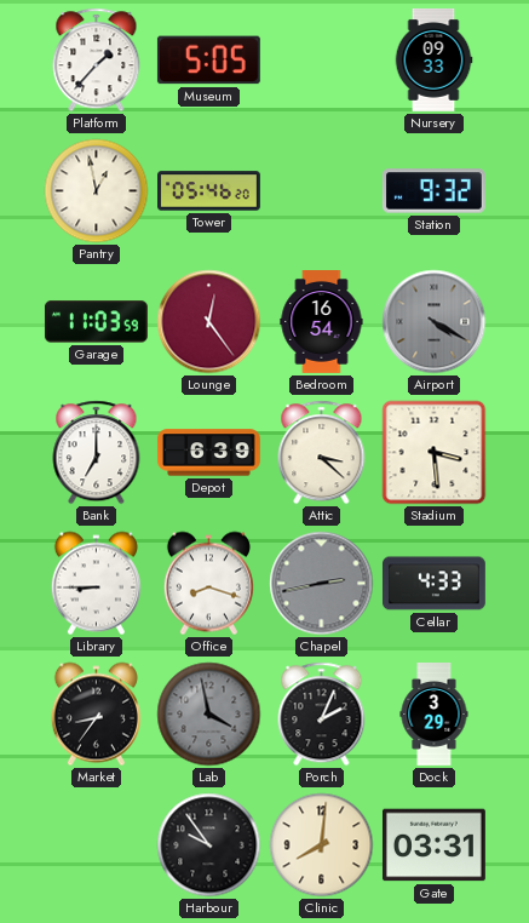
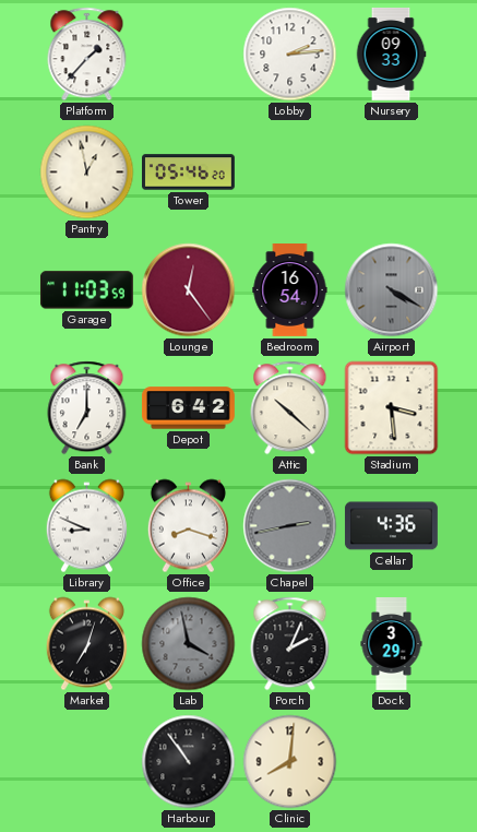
Museum: 5:05 -> none (208, 61)
Lobby: none -> 2:14 (290, 55)
Station: 9:32 -> none (433, 191)
Depot: 6:39 -> 6:42 (188, 408)
Attic: 3:22 -> 10:22 (290, 408)
Library: 8:45 -> 8:49 (86, 526)
Cellar: 4:33 -> 4:36 (391, 526)
Market: 8:36 -> 7:03 (86, 644)
Harbour: 9:54 -> 10:54 (189, 762)
Gate: 03:31 -> none (433, 845)
